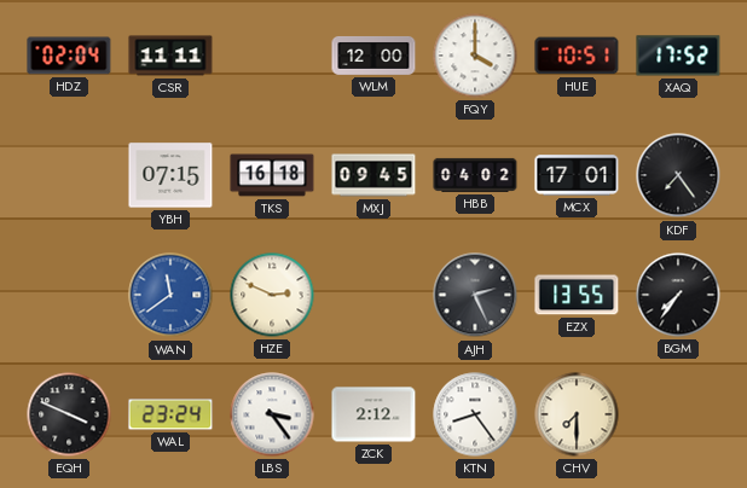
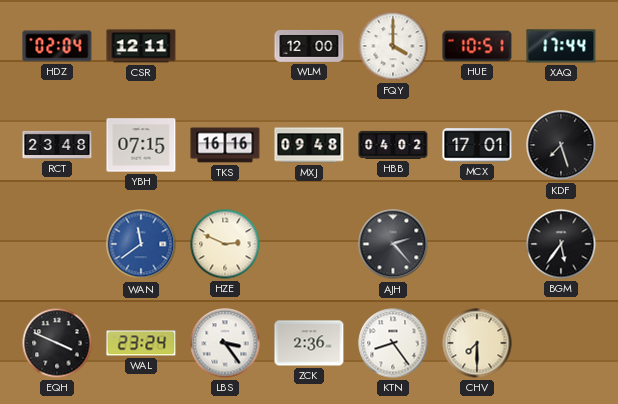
CSR: 11:11 -> 12:11 (141, 46)
XAQ: 17:52 -> 17:44 (561, 46)
RCT: none -> 23:48 (57, 145)
TKS: 16:18 -> 16:16 (225, 145)
MXJ: 09:45 -> 09:48 (309, 145)
KDF: 7:24 -> 7:27 (561, 145)
AJH: 2:26 -> 2:23 (393, 244)
EZX: 13:55 -> none (577, 295)
BGM: 7:36 -> 5:36 (561, 244)
ZCK: 2:12 -> 2:36 (309, 343)
